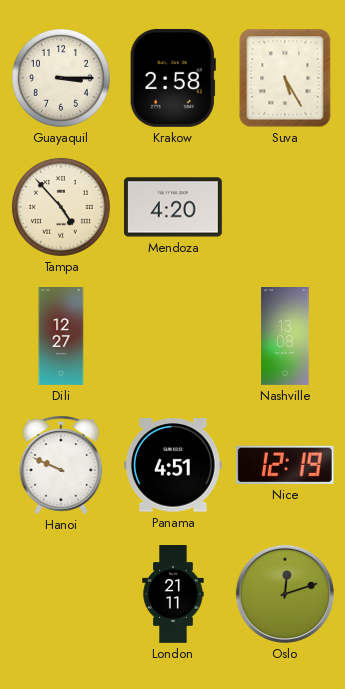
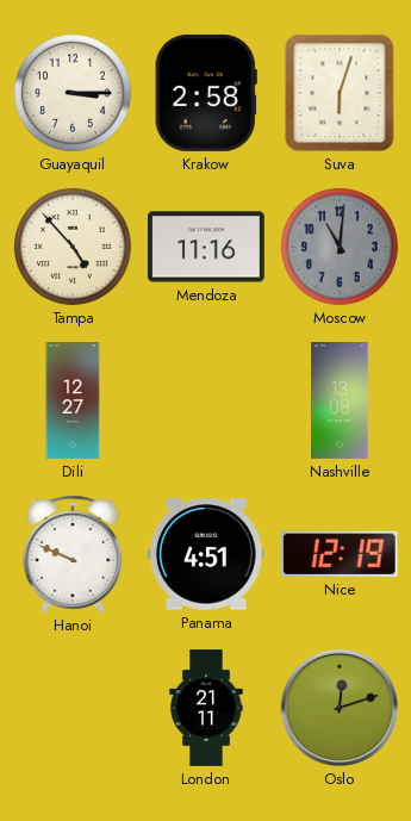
Suva: 5:25 -> 6:03 (340, 93)
Mendoza: 4:20 -> 11:16 (206, 247)
Moscow: none -> 11:01 (340, 247)
